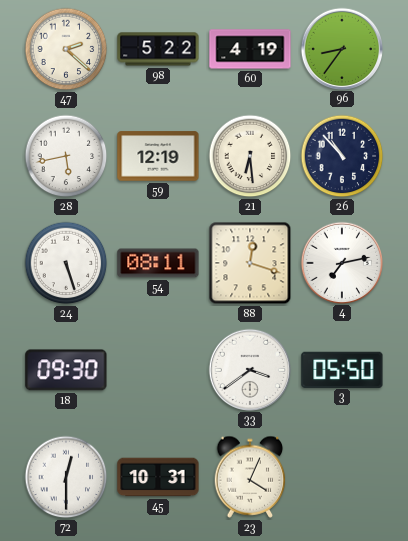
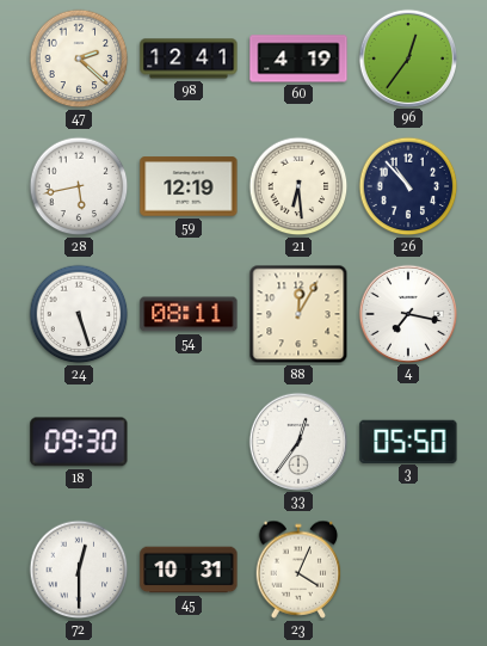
98: 5:22 -> 12:41 (189, 59)
96: 8:36 -> 12:36 (407, 57)
88: 12:18 -> 12:05 (298, 314)
4: 7:13 -> 7:17 (407, 313)
33: 3:39 -> 12:36 (297, 441)
